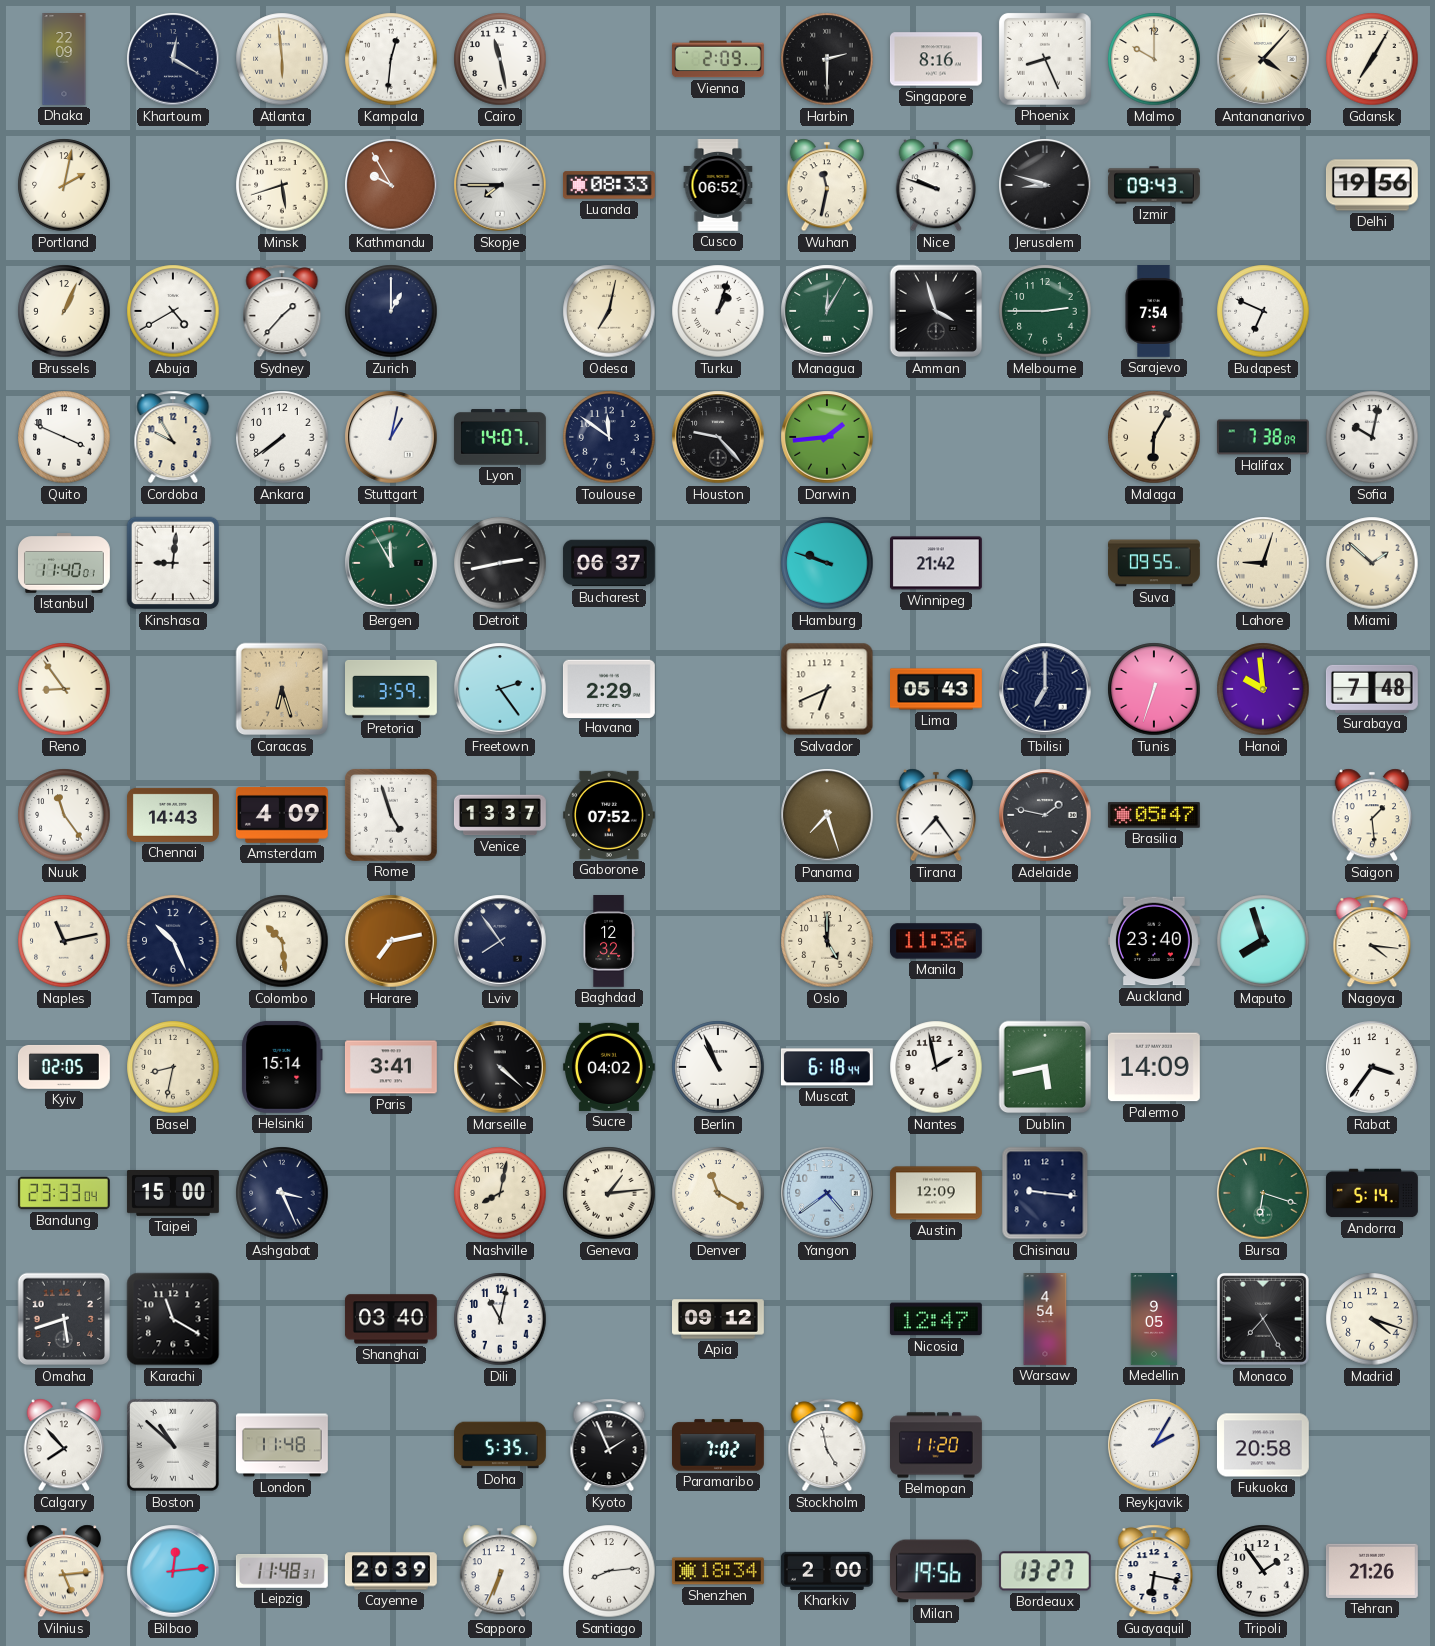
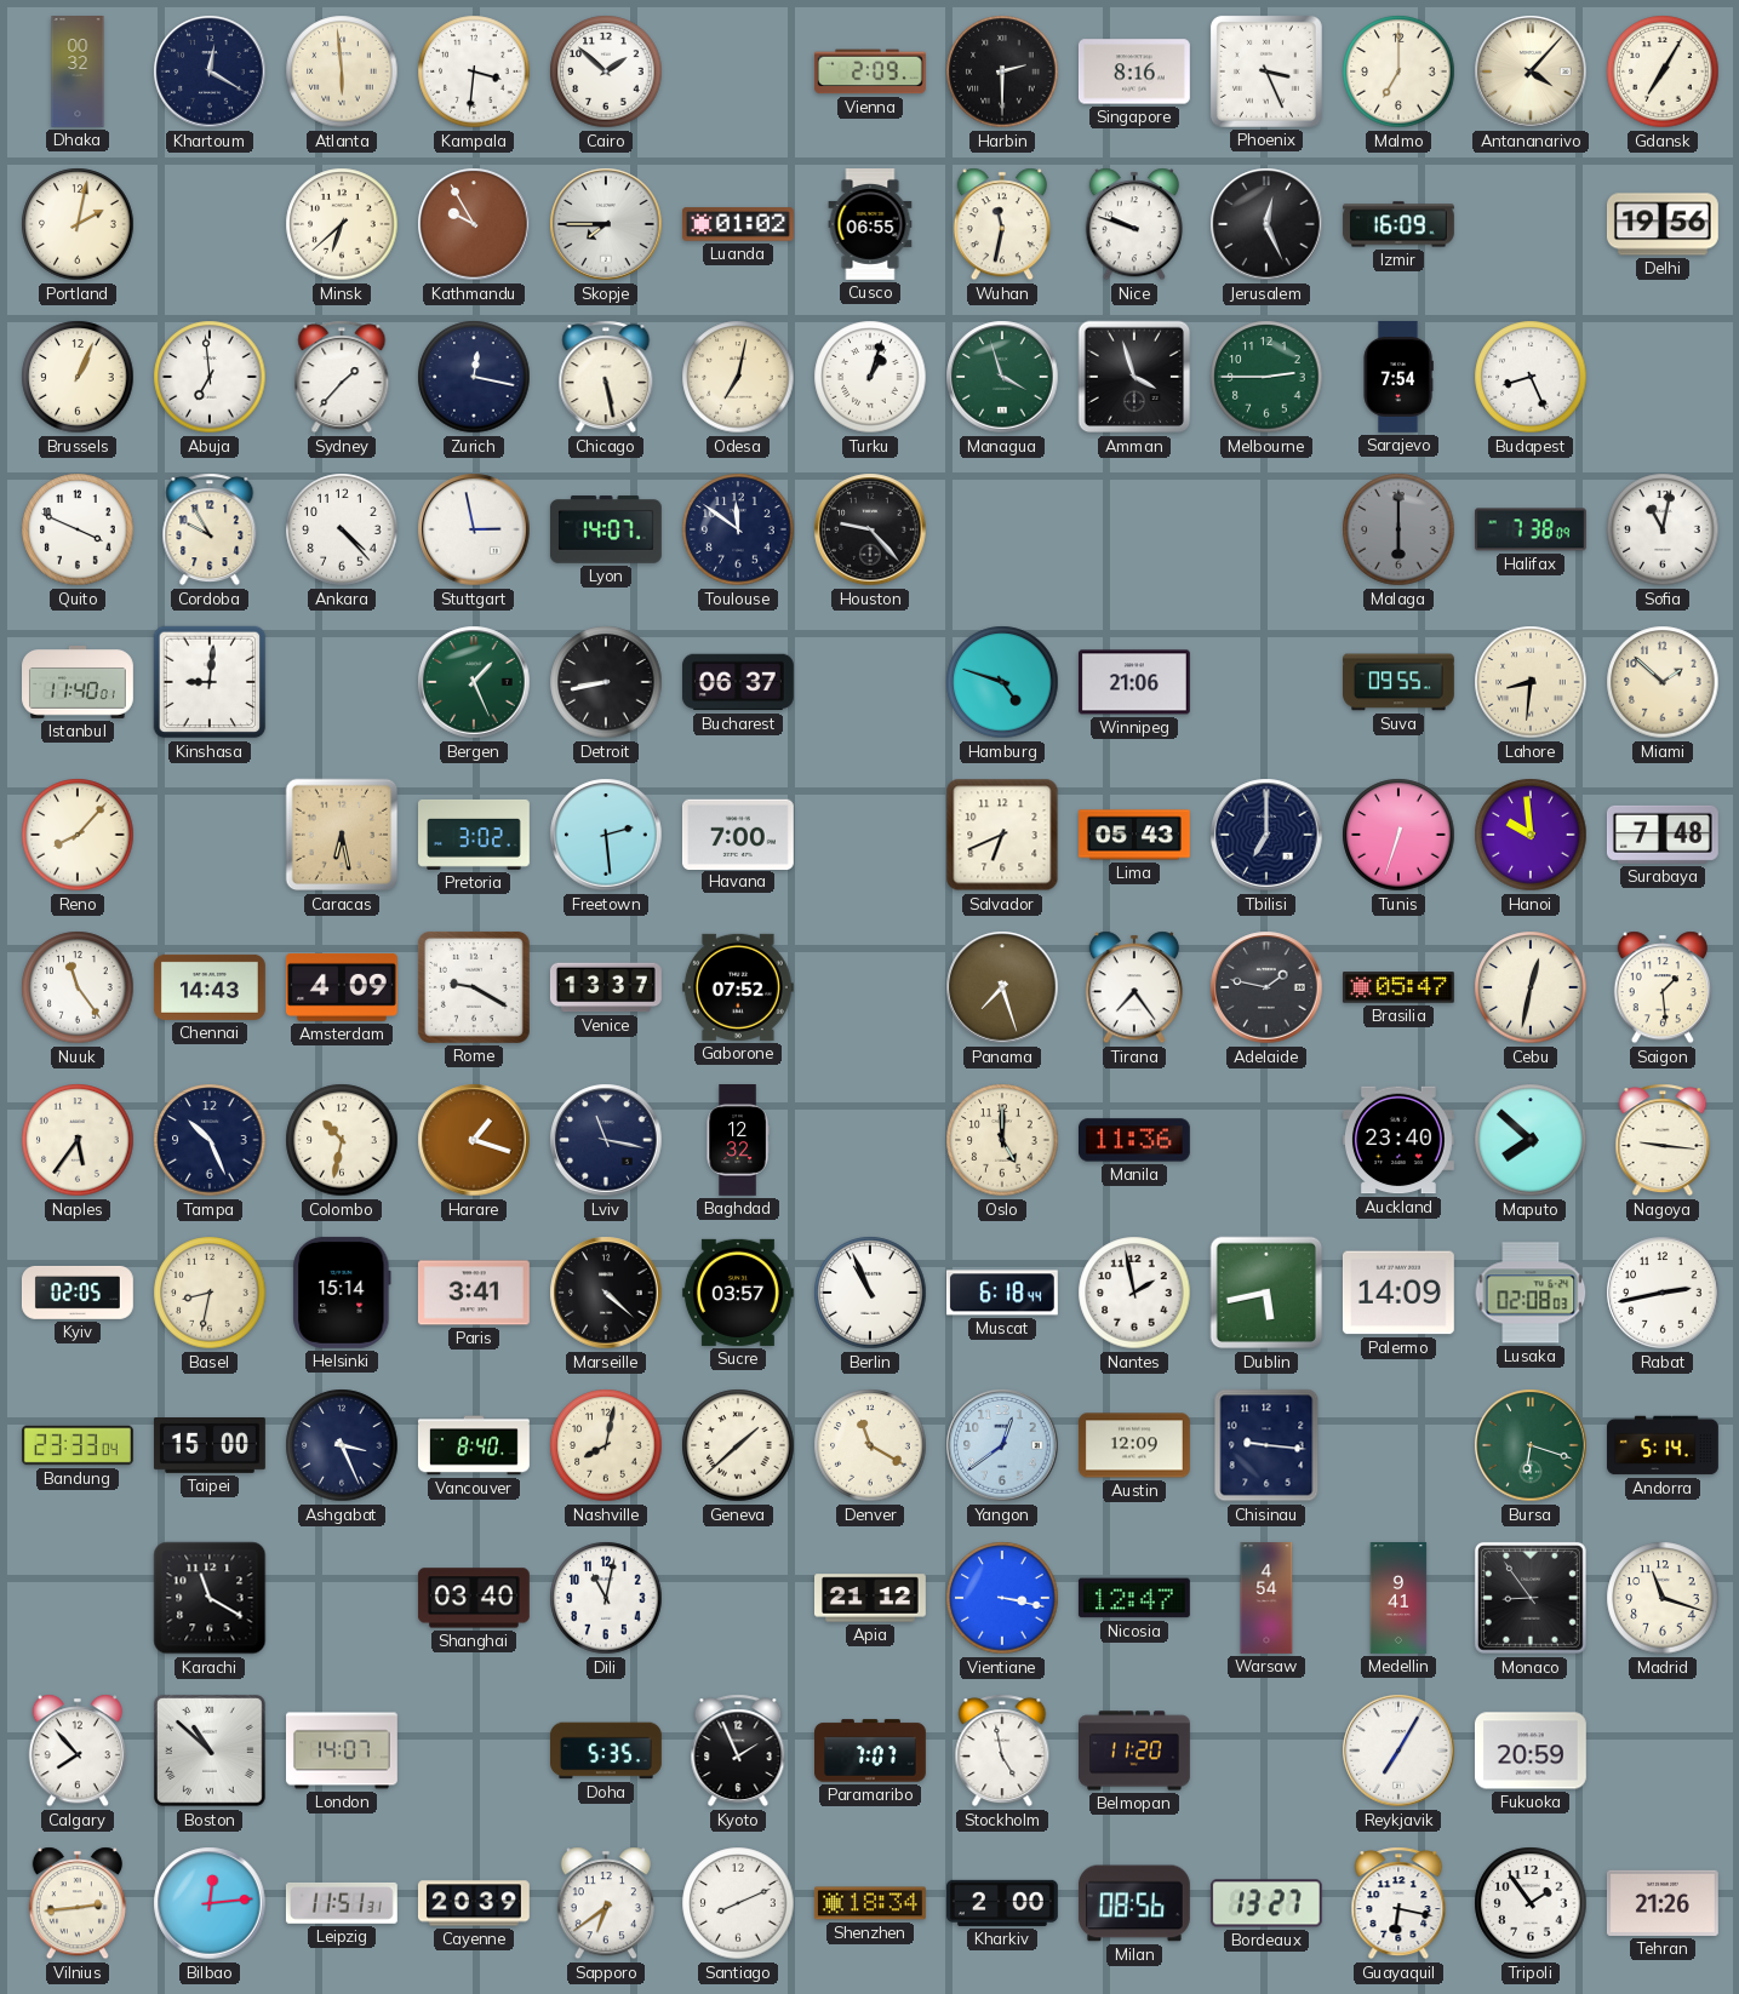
Dhaka: 22:09 -> 00:32 (78, 73)
Kampala: 12:31 -> 3:31 (474, 71)
Cairo: 11:28 -> 1:52 (606, 71)
Phoenix: 8:26 -> 3:26 (1266, 71)
Malmo: 10:00 -> 7:00 (1398, 71)
Minsk: 5:42 -> 6:38 (342, 224)
Luanda: 08:33 -> 01:02 (738, 224)
Cusco: 06:52 -> 06:55 (870, 225)
Jerusalem: 8:48 -> 12:26 (1266, 224)
Izmir: 09:43 -> 16:09 (1398, 224)
Abuja: 4:40 -> 6:59 (210, 377)
Zurich: 1:00 -> 12:17 (474, 377)
Chicago: none -> 5:28 (606, 377)
Managua: 12:05 -> 3:57 (1002, 377)
Budapest: 6:49 -> 8:26 (1531, 377)
Ankara: 7:39 -> 4:23 (342, 529)
Stuttgart: 1:02 -> 2:58 (474, 529)
Darwin: 1:44 -> none (827, 437)
Malaga: 6:05 -> 6:00 (1398, 529)
Malaga dial: cream -> grey (1398, 529)
Sofia: 10:02 -> 11:02 (1663, 529)
Bergen: 11:55 -> 1:26 (474, 682)
Detroit: 2:43 -> 8:43 (606, 682)
Hamburg: 9:48 -> 4:48 (1002, 682)
Winnipeg: 21:42 -> 21:06 (1134, 682)
Lahore: 9:03 -> 8:31 (1531, 682)
Reno: 8:54 -> 8:07 (78, 835)
Caracas: 6:27 -> 6:28 (342, 835)
Pretoria: 3:59 -> 3:02 (475, 835)
Freetown: 2:24 -> 2:29 (606, 835)
Havana: 2:29 -> 7:00 (738, 833)
Rome: 4:57 -> 9:20 (474, 987)
Cebu: none -> 12:32 (1531, 987)
Naples: 11:13 -> 5:36 (78, 1140)
Colombo: 10:29 -> 10:32 (342, 1140)
Harare: 7:13 -> 1:18 (474, 1140)
Lviv: 7:54 -> 11:17 (606, 1140)
Maputo: 7:57 -> 7:52 (1531, 1140)
Nagoya: 4:16 -> 9:16 (1663, 1140)
Sucre: 04:02 -> 03:57 (738, 1293)
Lusaka: none -> 02:08 (1531, 1293)
Rabat: 3:36 -> 2:43 (1663, 1293)
Vancouver: none -> 8:40 (474, 1445)
Geneva: 1:14 -> 1:38 (738, 1445)
Yangon: 4:39 -> 12:39 (1002, 1445)
Omaha: 5:42 -> none (64, 1319)
Apia: 09:12 -> 21:12 (871, 1598)
Vientiane: none -> 3:17 (1002, 1598)
Medellin: 9:05 -> 9:41 (1398, 1599)
Monaco: 7:25 -> 8:54 (1531, 1598)
Madrid: 4:18 -> 11:18 (1663, 1598)
London: 11:48 -> 14:07 (343, 1751)
Paramaribo: 7:02 -> 7:07 (871, 1751)
Reykjavik: 2:05 -> 7:05 (1398, 1751)
Fukuoka: 20:58 -> 20:59 (1531, 1751)
Vilnius: 5:14 -> 2:44 (78, 1903)
Leipzig: 11:48 -> 11:51 (342, 1903)
Sapporo: 6:34 -> 6:39 (606, 1903)
Santiago: 8:14 -> 8:11 (738, 1903)
Milan: 19:56 -> 08:56 (1134, 1903)
